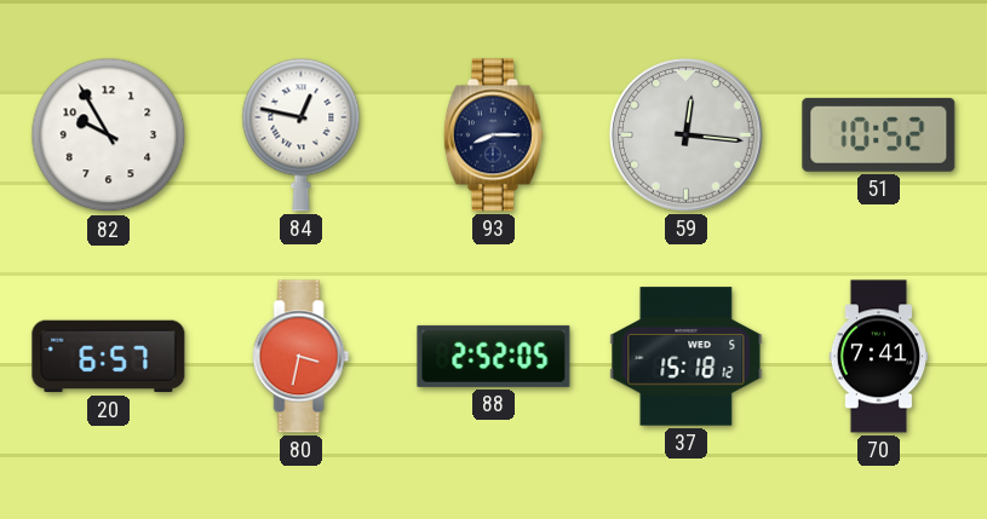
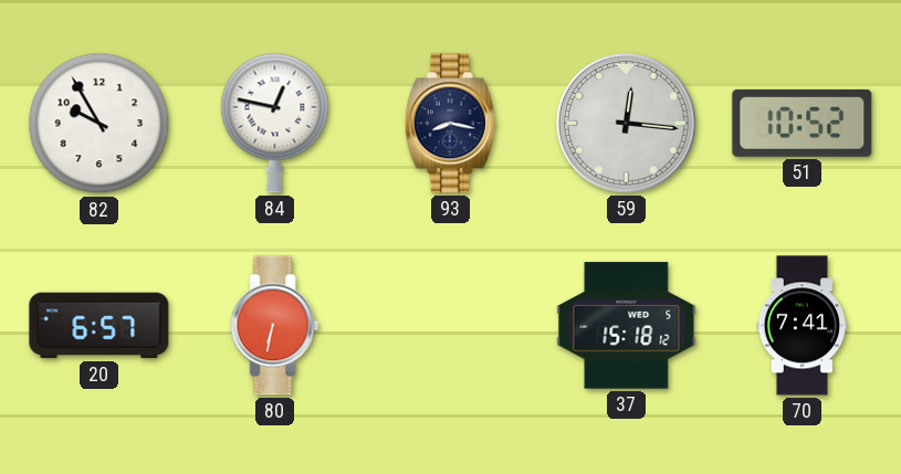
93: 8:15 -> 8:17 (450, 124)
80: 3:32 -> 6:32 (275, 326)
88: 2:52 -> none (494, 356)
